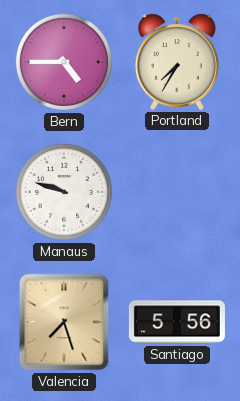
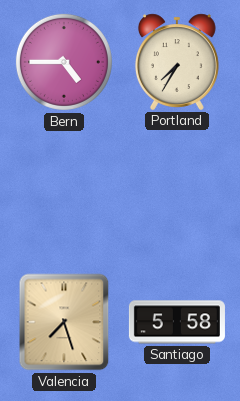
Manaus: 9:48 -> none (64, 192)
Santiago: 5:56 -> 5:58 (177, 322)
